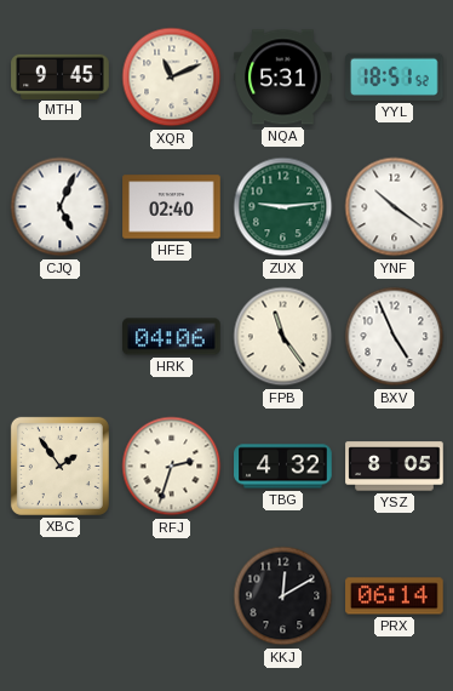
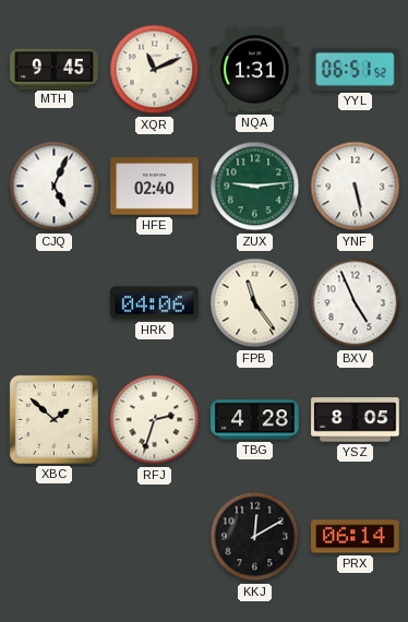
NQA: 5:31 -> 1:31 (255, 70)
YYL: 18:51 -> 06:51 (356, 69)
YNF: 10:21 -> 5:28 (356, 187)
XBC: 1:54 -> 1:52 (53, 419)
TBG: 4:32 -> 4:28 (255, 420)
